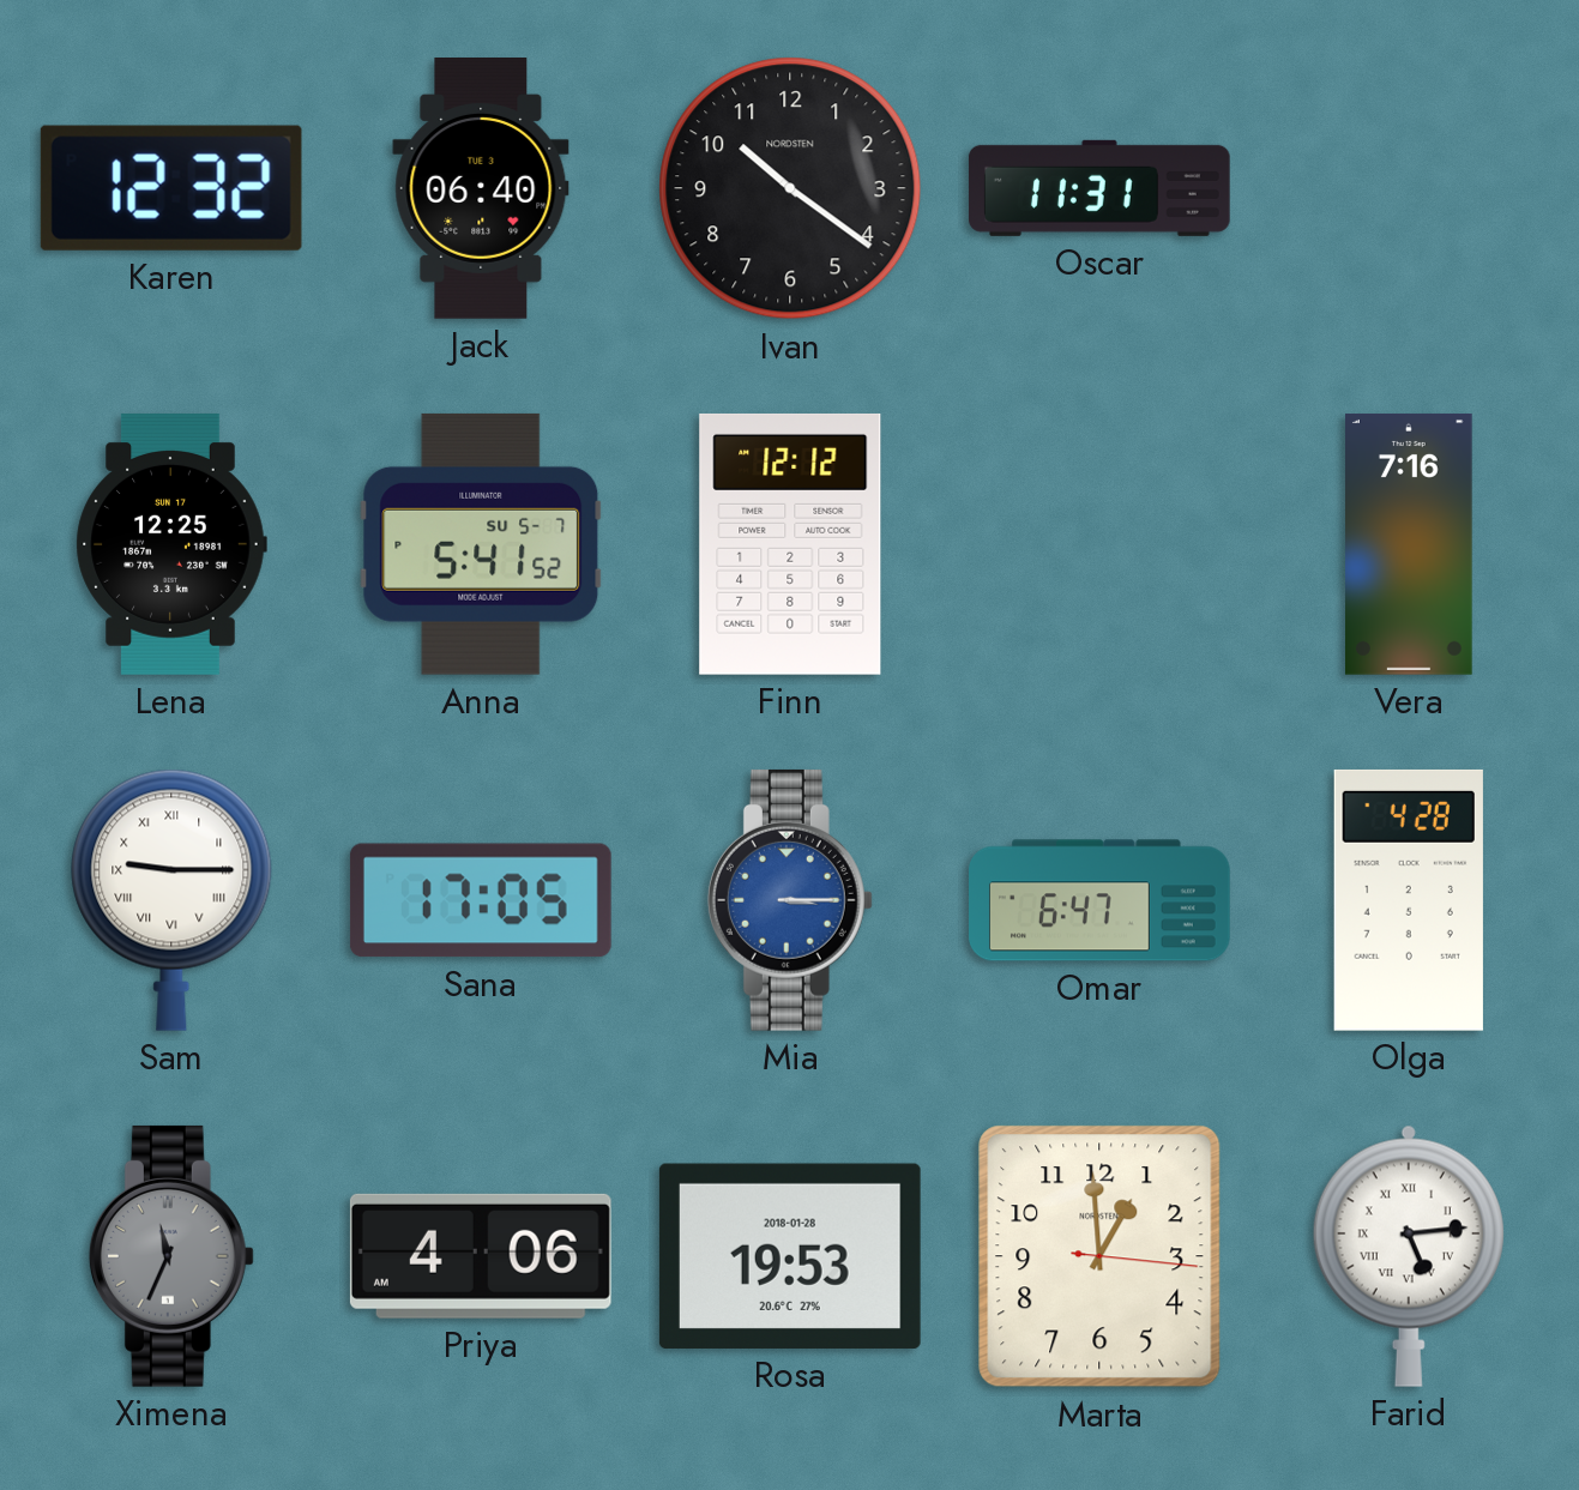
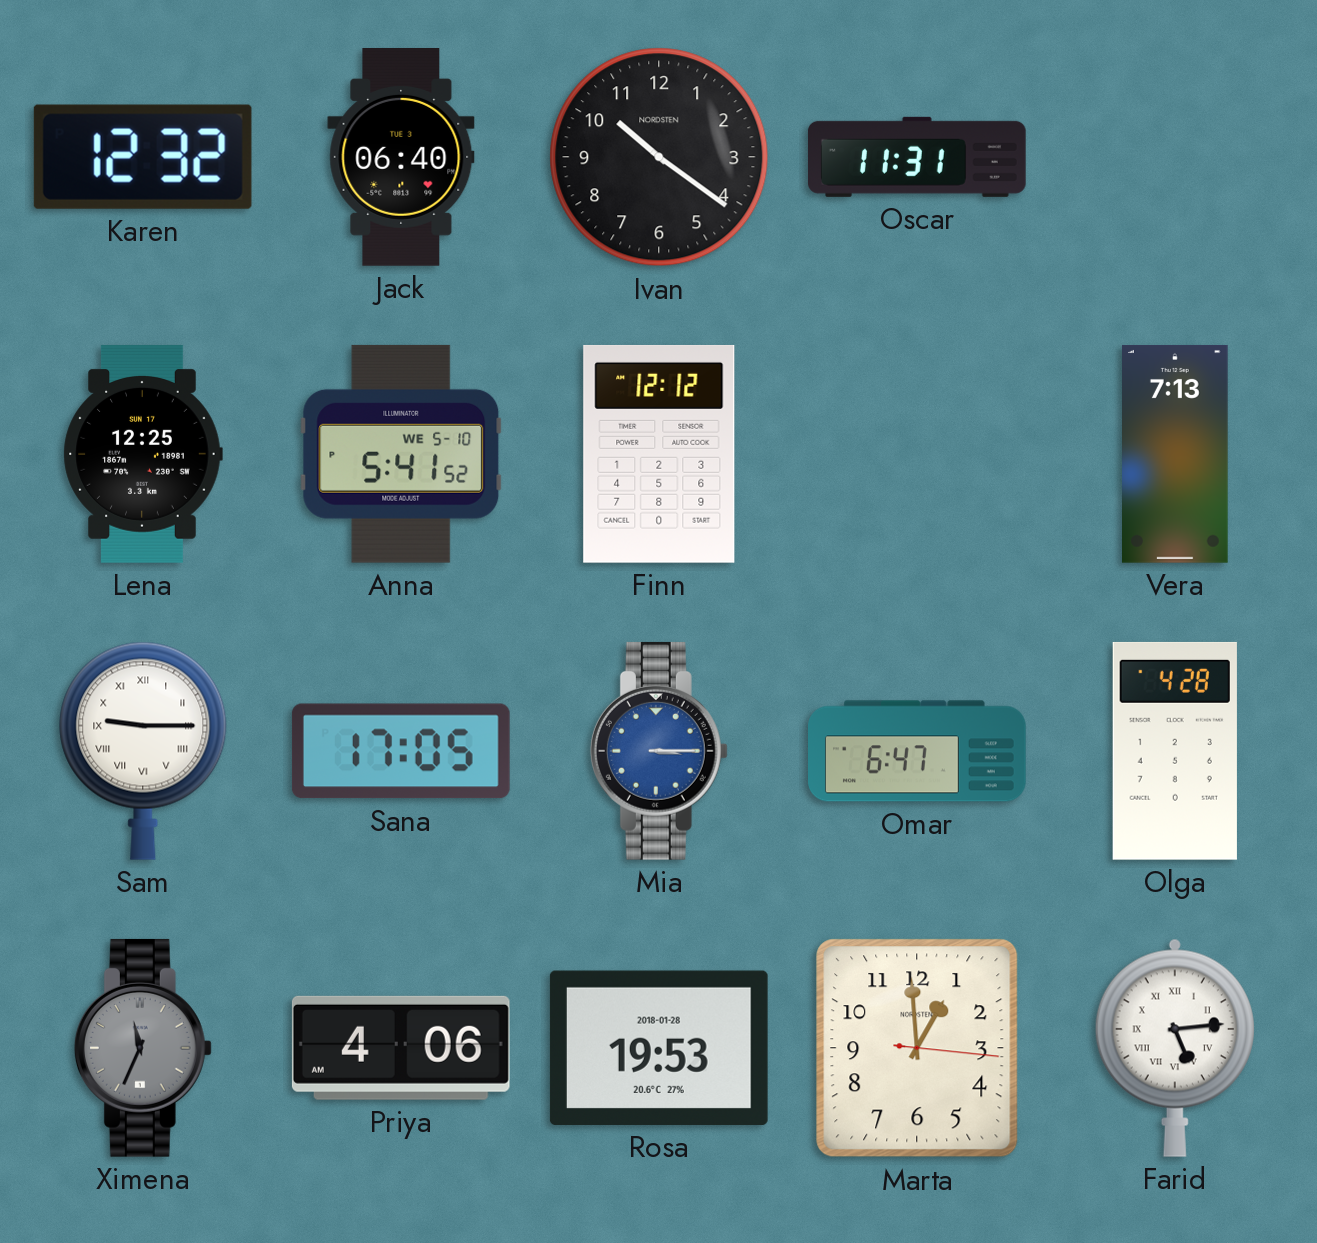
Anna date: SU 5-7 -> WE 5-10 (401, 454)
Vera: 7:16 -> 7:13 (1176, 455)
